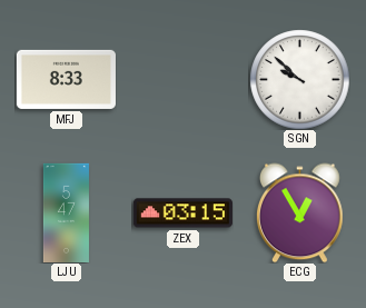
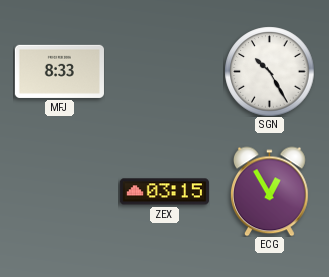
SGN: 9:52 -> 10:25 (269, 71)
LJU: 5:47 -> none (66, 212)
